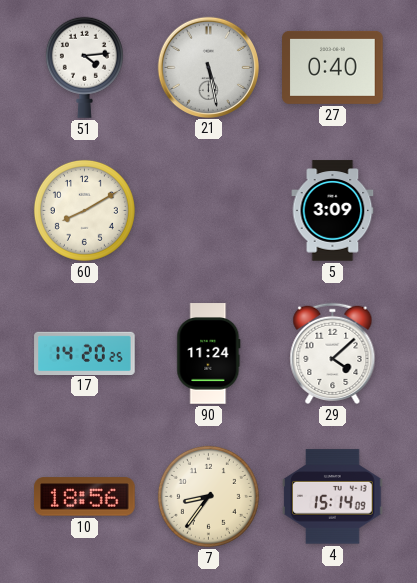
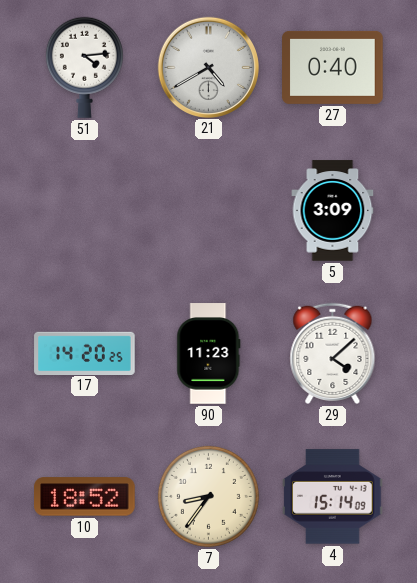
21: 5:28 -> 4:40 (208, 67)
60: 8:10 -> none (84, 210)
90: 11:24 -> 11:23 (209, 354)
10: 18:56 -> 18:52 (85, 497)
